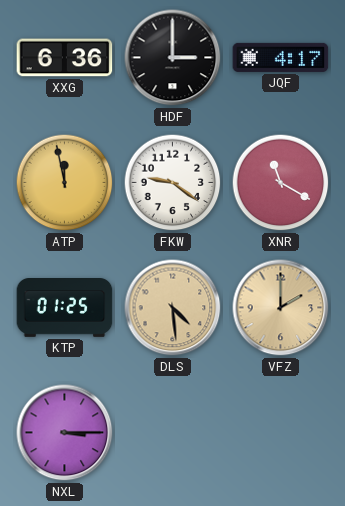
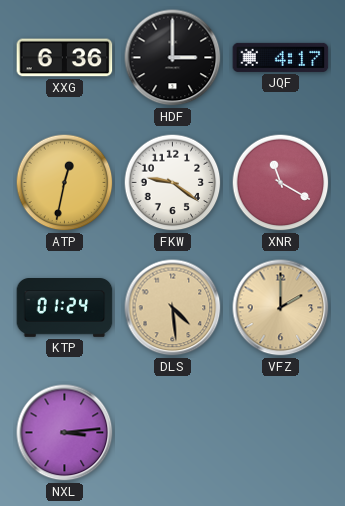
ATP: 11:58 -> 12:32 (65, 183)
KTP: 01:25 -> 01:24 (65, 308)
NXL: 3:15 -> 3:14 (65, 433)
